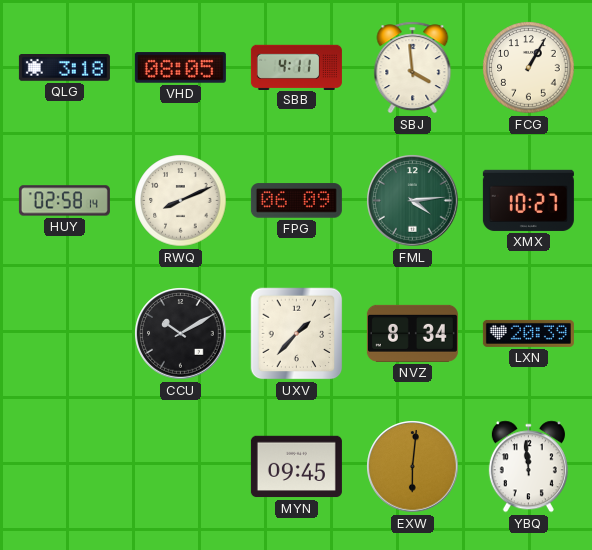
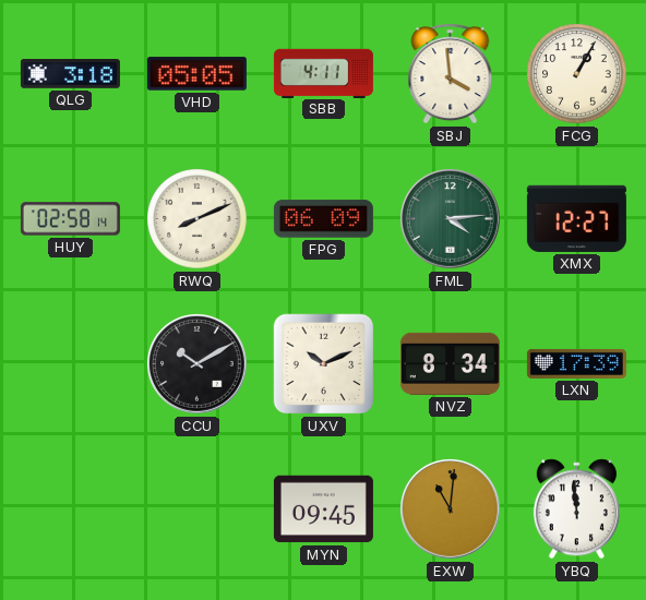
VHD: 08:05 -> 05:05 (196, 74)
XMX: 10:27 -> 12:27 (576, 218)
UXV: 1:37 -> 10:11 (324, 364)
LXN: 20:39 -> 17:39 (576, 363)
EXW: 6:01 -> 11:01 (451, 509)
